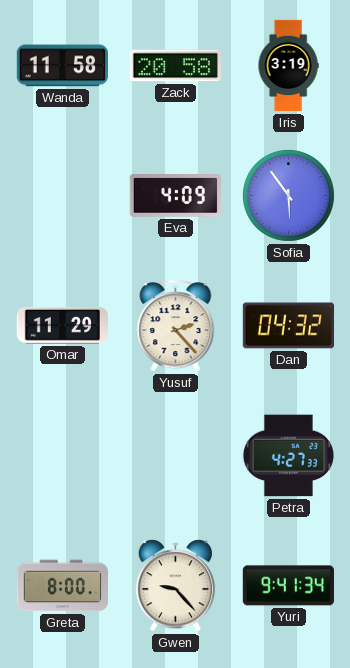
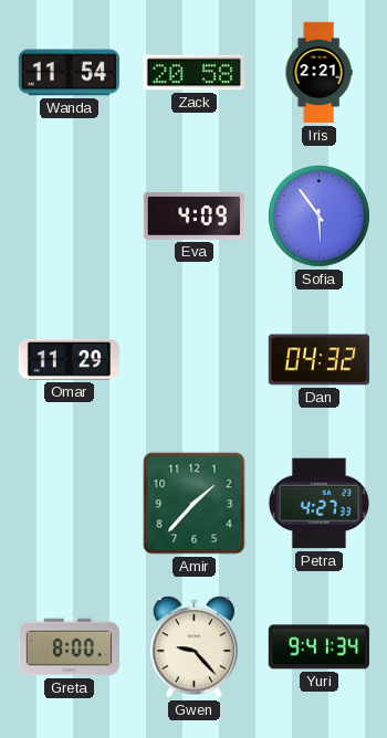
Wanda: 11:58 -> 11:54 (69, 73)
Iris: 3:19 -> 2:21 (318, 73)
Yusuf: 2:23 -> none (176, 326)
Amir: none -> 1:37 (195, 504)
